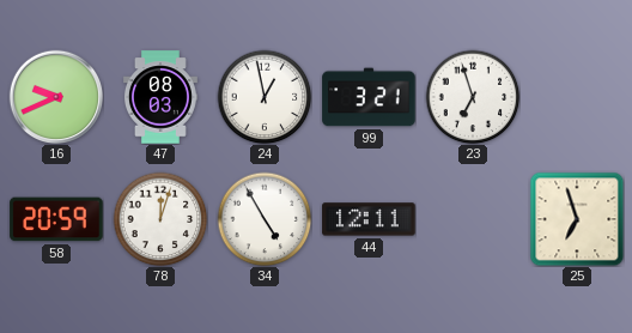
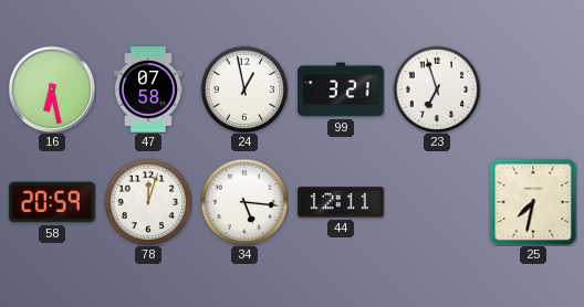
16: 9:41 -> 6:28 (51, 88)
47: 08:03 -> 07:58 (148, 89)
34: 4:55 -> 5:16 (244, 202)
25: 6:57 -> 7:32 (533, 202)
